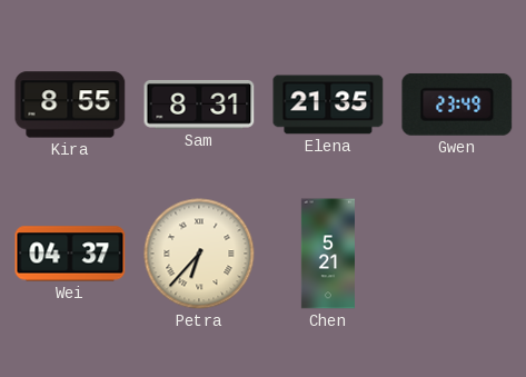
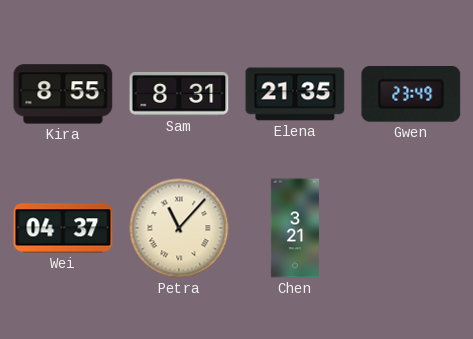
Petra: 6:37 -> 11:07 (179, 228)
Chen: 5:21 -> 3:21 (295, 228)
